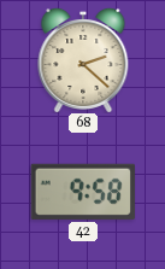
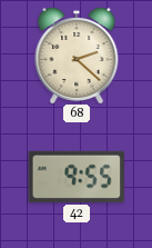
42: 9:58 -> 9:55 (75, 177)
